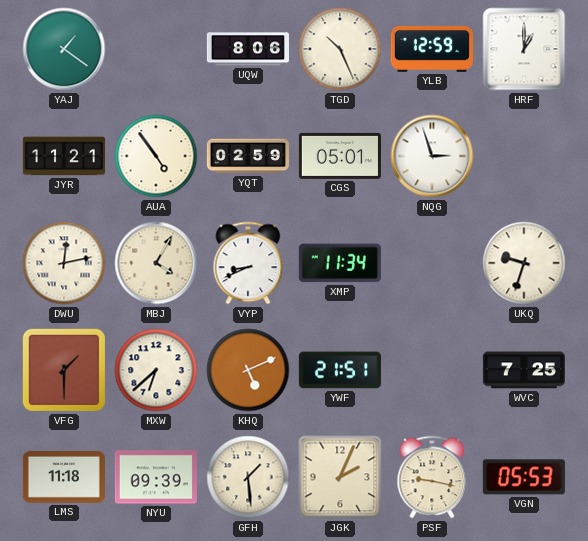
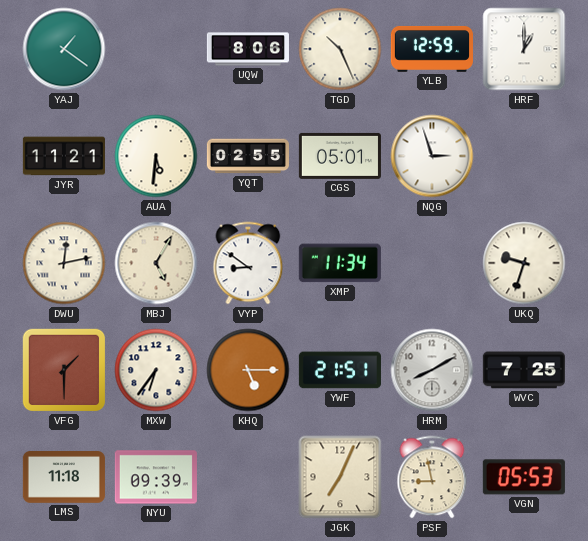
AUA: 4:54 -> 5:31 (156, 156)
YQT: 02:59 -> 02:55 (248, 156)
MBJ: 4:05 -> 5:05 (156, 263)
VYP: 8:41 -> 8:51 (248, 263)
MXW: 6:38 -> 6:36 (156, 370)
KHQ: 5:11 -> 5:15 (248, 370)
HRM: none -> 8:10 (432, 370)
GFH: 1:29 -> none (248, 477)
JGK: 2:04 -> 7:04 (340, 477)
PSF: 9:17 -> 8:58 (432, 477)
